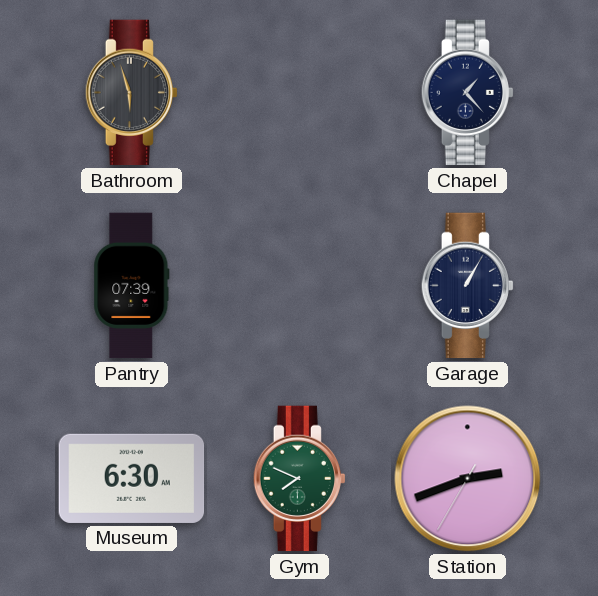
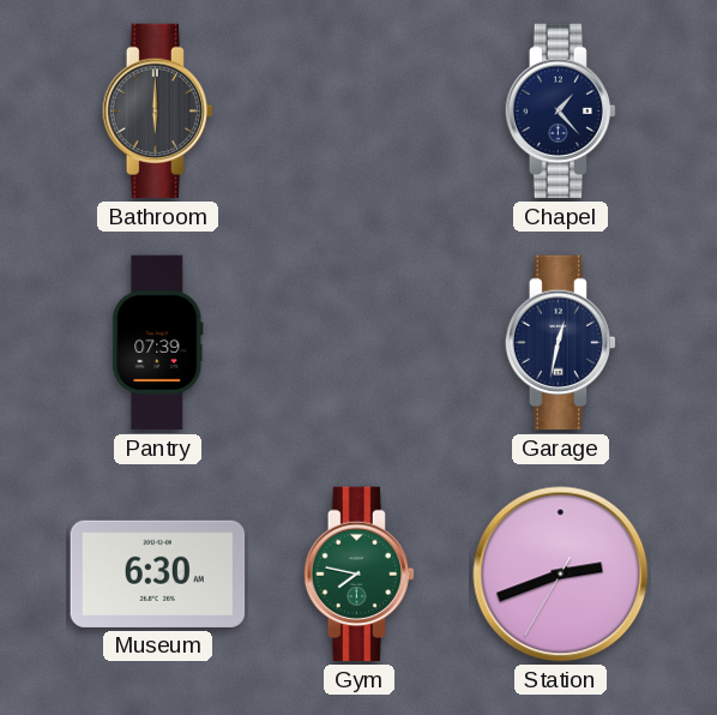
Bathroom: 5:57 -> 6:00 (157, 112)
Garage: 1:05 -> 12:32 (560, 343)
Gym: 7:49 -> 7:47 (358, 575)
